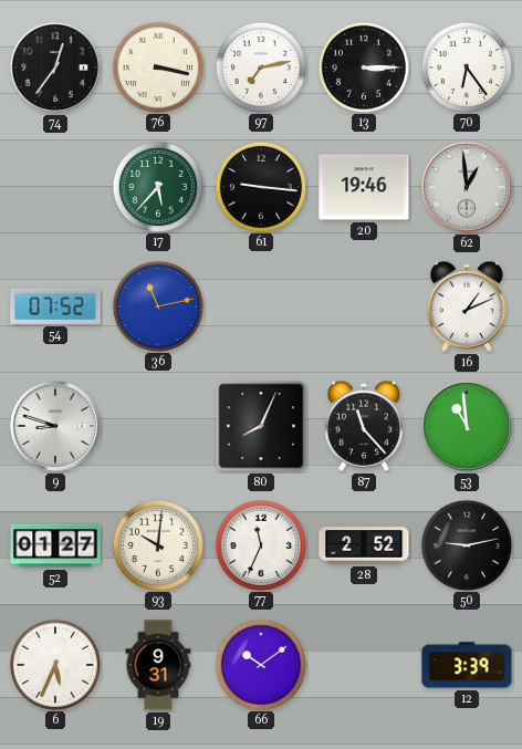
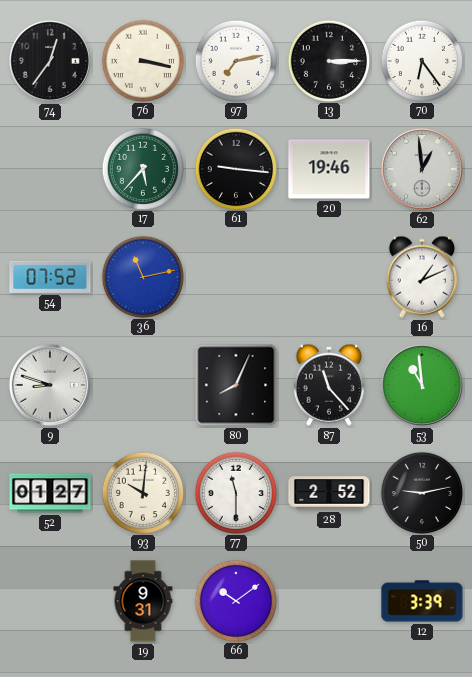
77: 11:34 -> 11:30 (235, 492)
6: 5:34 -> none (54, 664)
